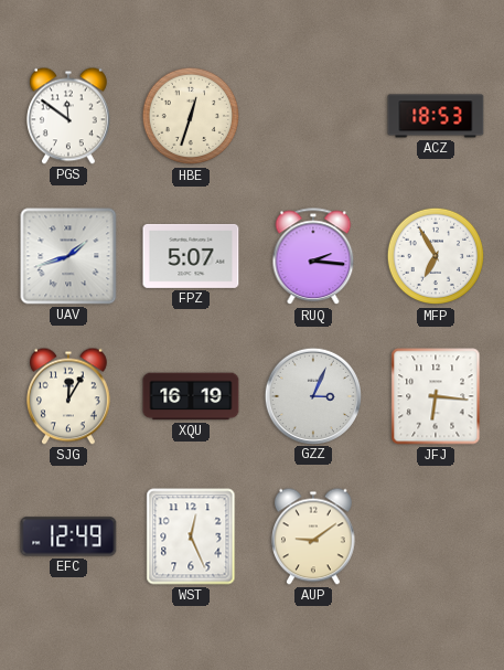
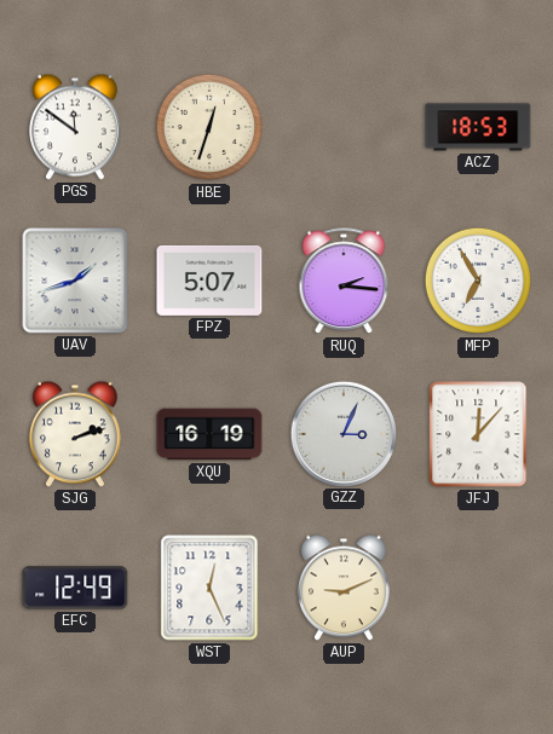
SJG: 12:05 -> 2:12 (76, 434)
JFJ: 6:16 -> 12:07 (478, 434)
AUP: 9:09 -> 9:11 (345, 588)
